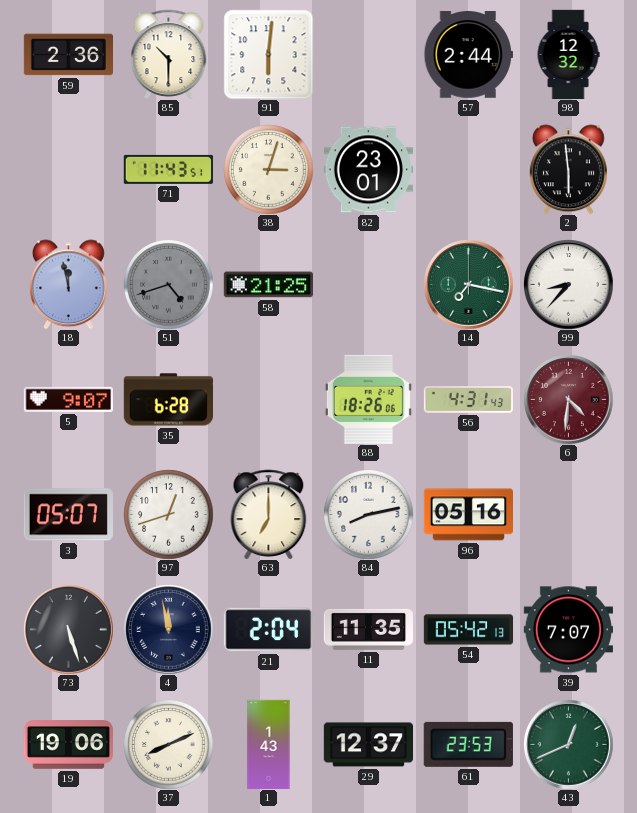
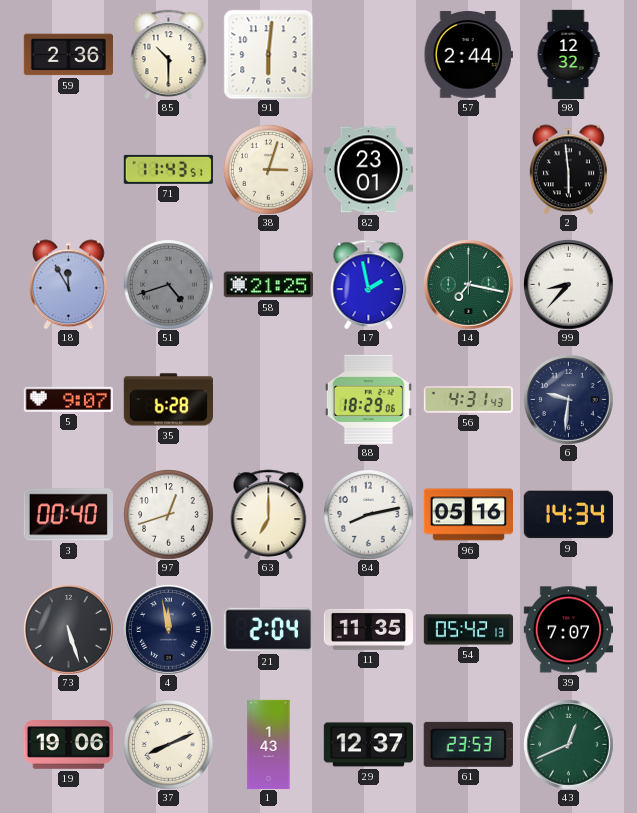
18: 11:58 -> 11:55 (68, 284)
17: none -> 1:58 (369, 284)
88: 18:26 -> 18:29 (368, 399)
6: 4:31 -> 9:31 (568, 399)
6 dial: burgundy -> navy (568, 399)
3: 05:07 -> 00:40 (68, 515)
9: none -> 14:34 (568, 515)
